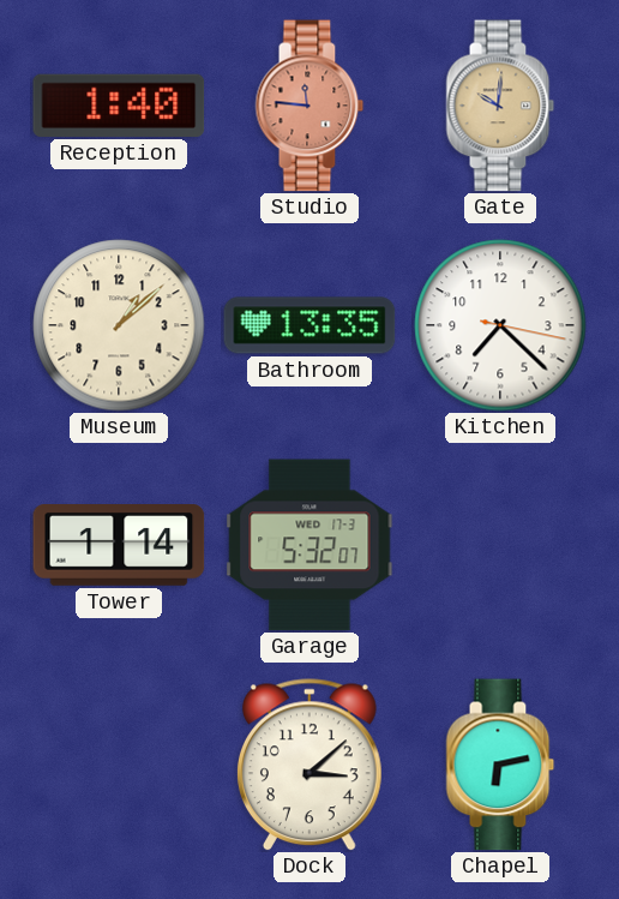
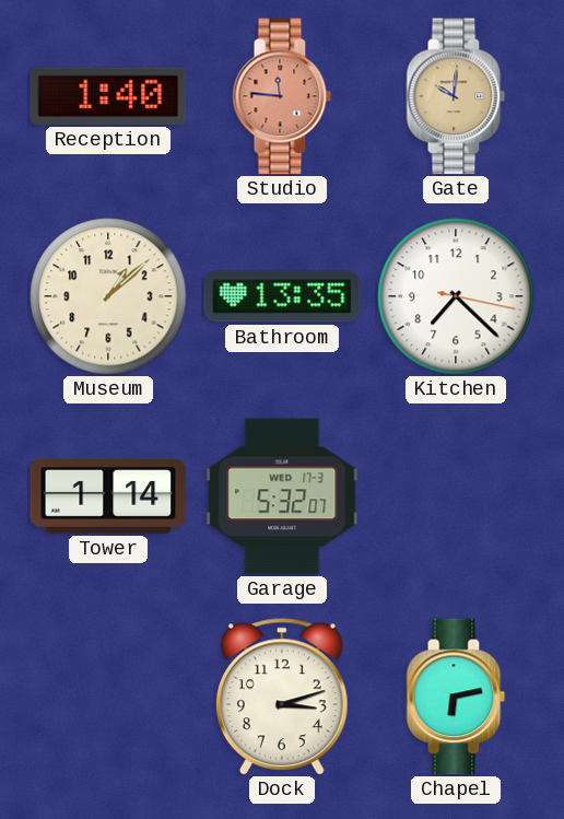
Dock: 3:08 -> 3:12 (282, 697)
